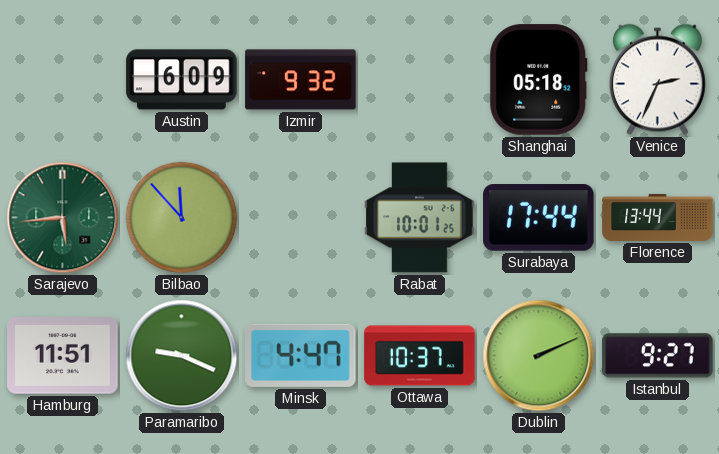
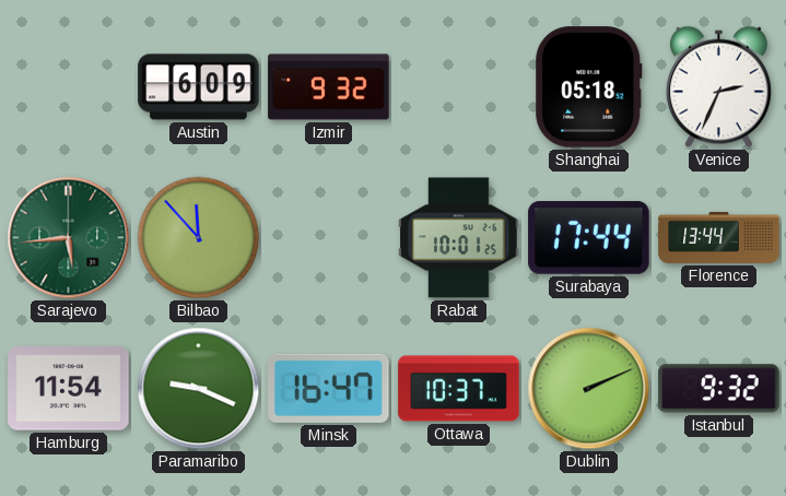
Hamburg: 11:51 -> 11:54 (69, 389)
Minsk: 4:47 -> 16:47 (329, 388)
Istanbul: 9:27 -> 9:32 (719, 389)
